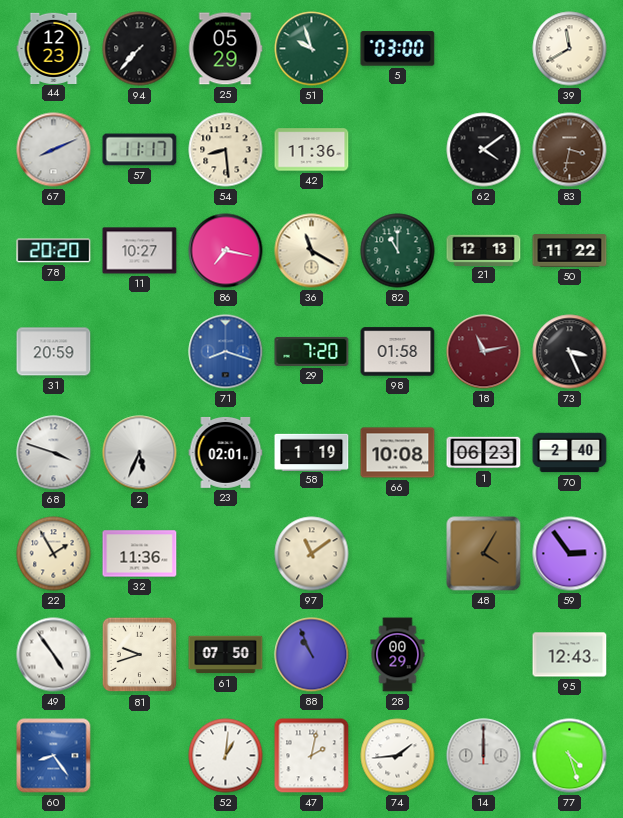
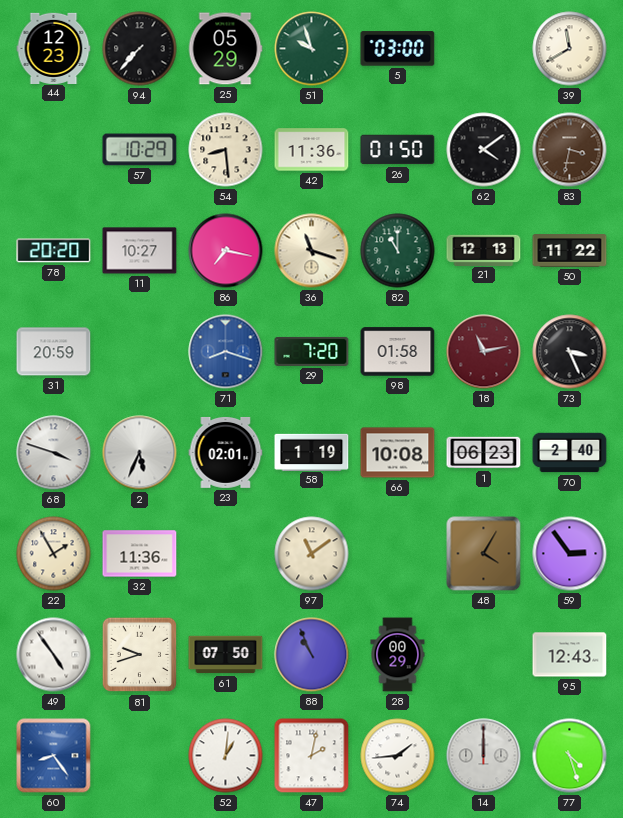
67: 8:11 -> none (54, 150)
57: 11:17 -> 10:29 (140, 150)
26: none -> 01:50 (398, 150)
36: 11:20 -> 11:18 (312, 251)
